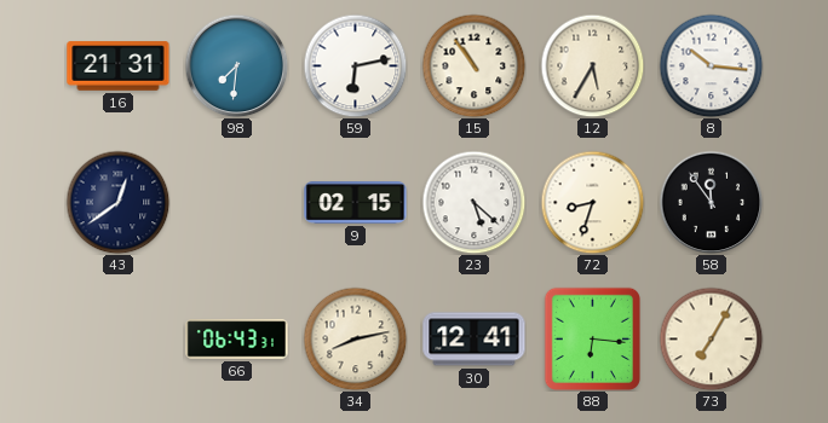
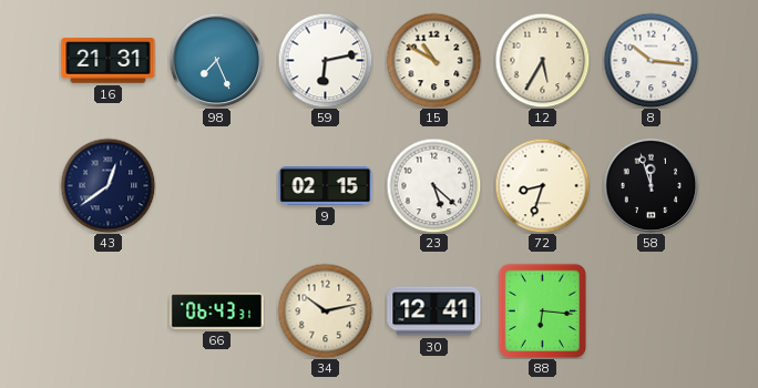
98: 7:31 -> 7:26 (216, 60)
15: 10:54 -> 10:50 (433, 60)
58: 11:54 -> 11:57 (651, 185)
34: 8:13 -> 10:13 (325, 310)
73: 7:05 -> none (711, 338)
